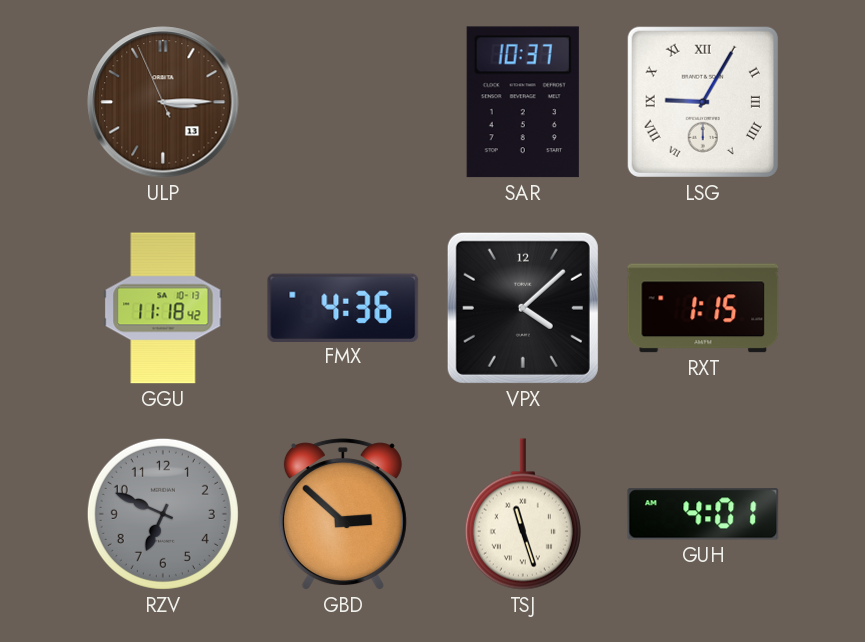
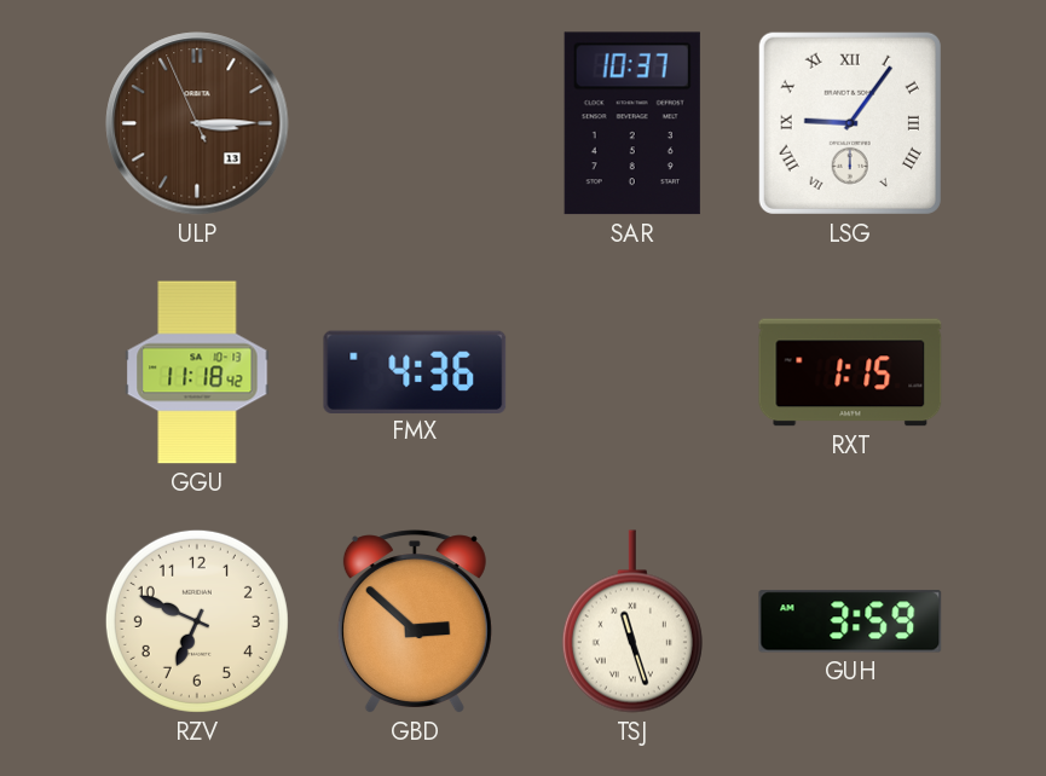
LSG: 9:05 -> 9:06 (850, 123)
VPX: 4:08 -> none (523, 308)
RZV dial: grey -> cream (197, 621)
GUH: 4:01 -> 3:59 (850, 621)
